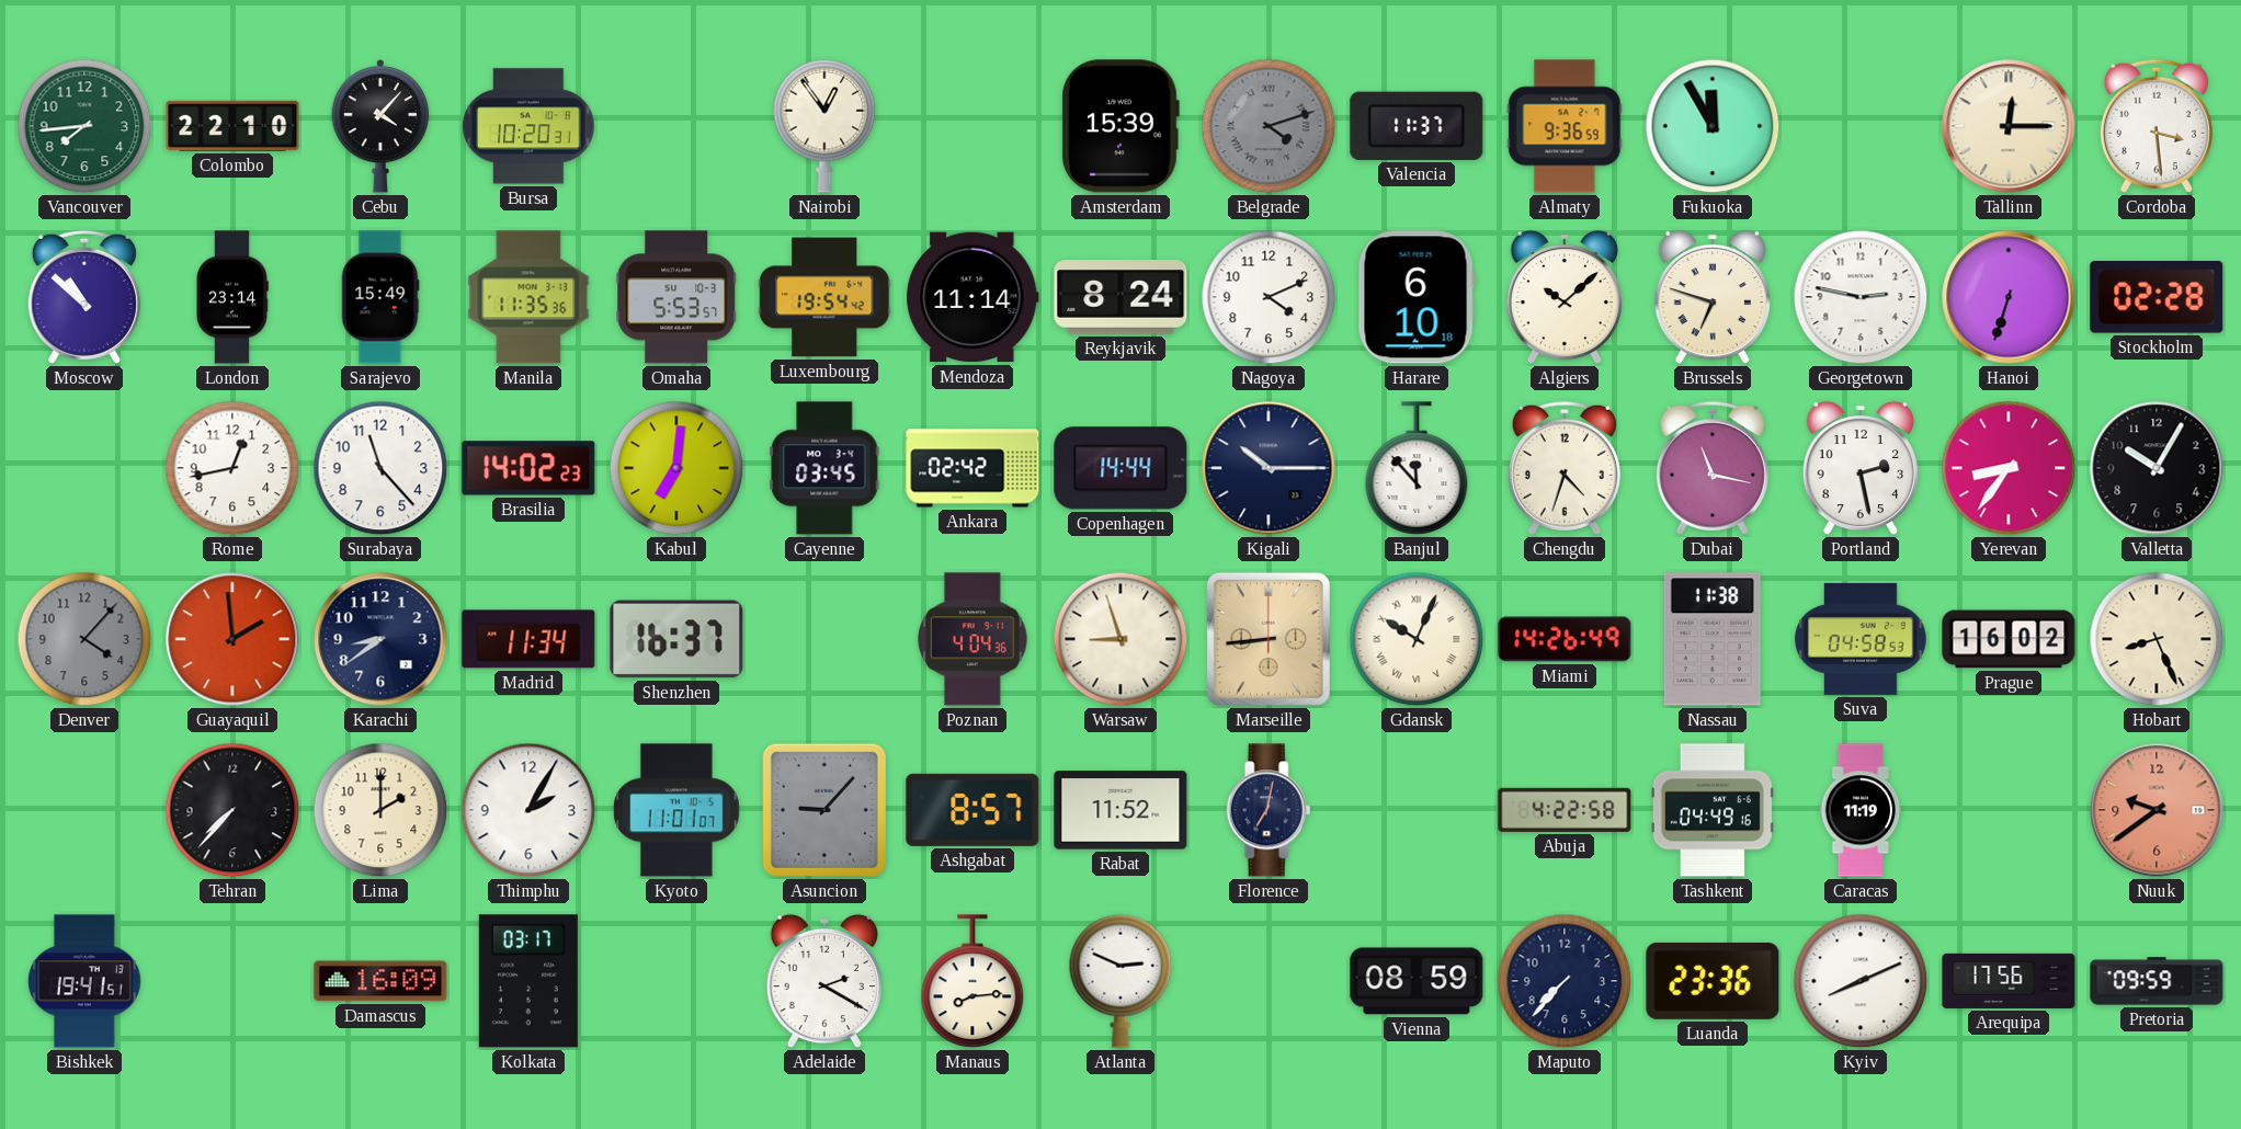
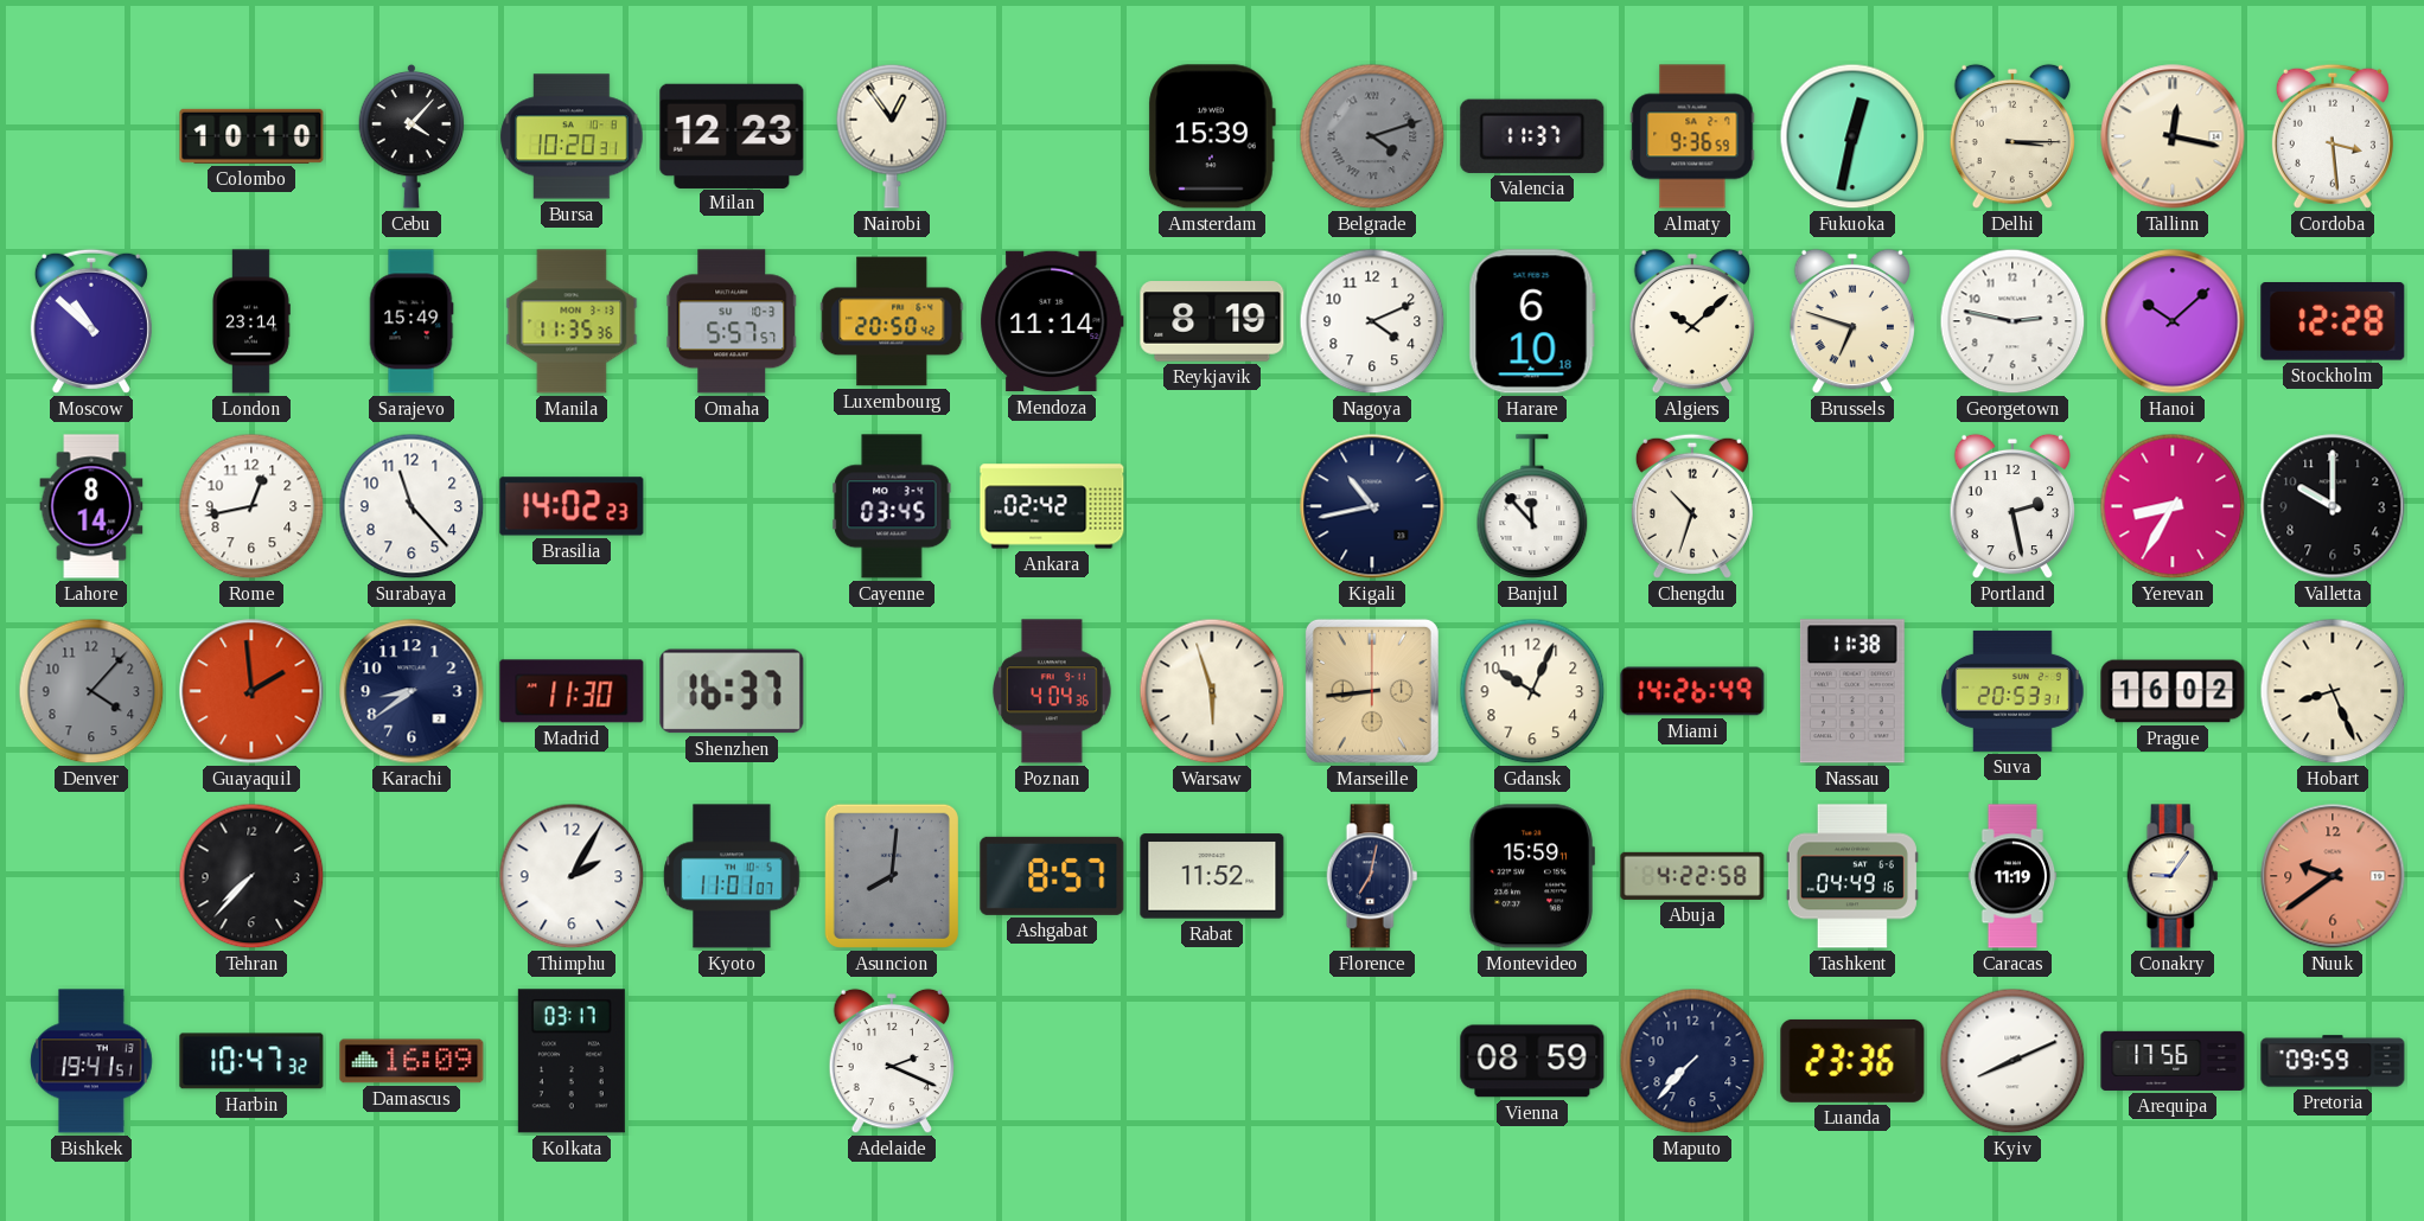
Vancouver: 7:44 -> none (84, 126)
Colombo: 22:10 -> 10:10 (251, 136)
Milan: none -> 12:23 (732, 135)
Fukuoka: 11:55 -> 12:32 (1852, 136)
Delhi: none -> 3:15 (2011, 136)
Tallinn: 12:15 -> 12:17 (2173, 136)
Omaha: 5:53 -> 5:57 (732, 321)
Luxembourg: 19:54 -> 20:50 (892, 321)
Reykjavik: 8:24 -> 8:19 (1212, 321)
Hanoi: 6:33 -> 10:08 (2173, 321)
Stockholm: 02:28 -> 12:28 (2333, 322)
Lahore: none -> 8:14 (91, 506)
Kabul: 7:01 -> none (676, 468)
Copenhagen: 14:44 -> none (1120, 468)
Kigali: 10:15 -> 10:43 (1372, 506)
Chengdu: 4:33 -> 10:33 (1692, 506)
Dubai: 11:17 -> none (1713, 468)
Yerevan: 8:36 -> 8:35 (2173, 506)
Valletta: 10:05 -> 10:00 (2333, 506)
Madrid: 11:34 -> 11:30 (572, 691)
Warsaw: 8:57 -> 5:57 (1212, 691)
Gdansk numerals: Roman -> Arabic (1532, 691)
Suva: 04:58 -> 20:53 (2012, 691)
Lima: 2:00 -> none (380, 810)
Asuncion: 9:07 -> 8:01 (892, 876)
Montevideo: none -> 15:59 (1532, 876)
Conakry: none -> 9:06 (2173, 876)
Harbin: none -> 10:47 (251, 1061)
Adelaide: 2:20 -> 2:19 (891, 1061)
Manaus: 8:14 -> none (972, 981)
Atlanta: 2:49 -> none (1120, 981)
